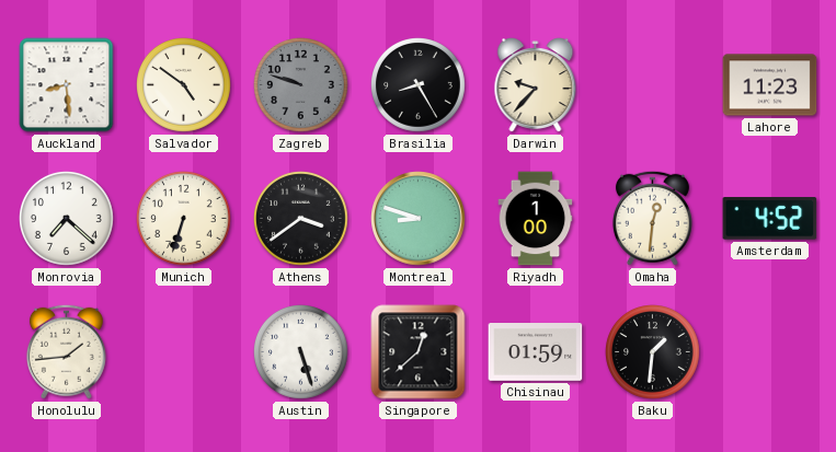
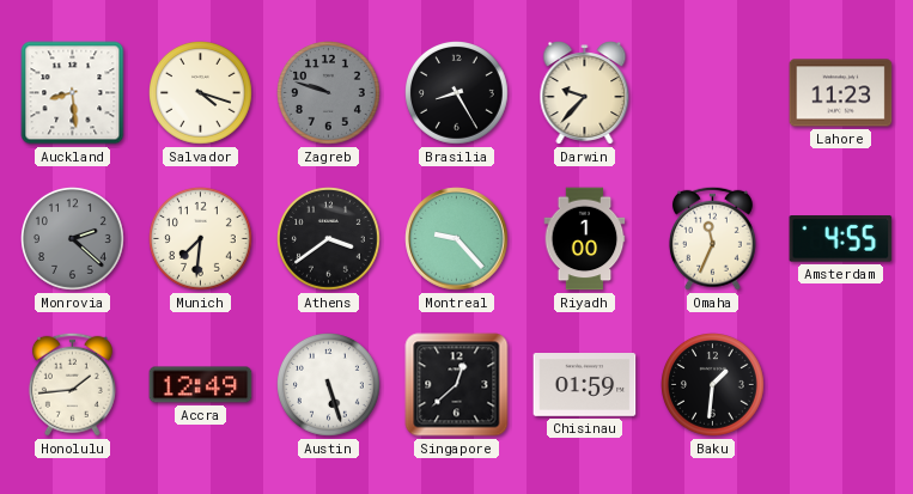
Salvador: 4:51 -> 4:18 (201, 93)
Monrovia: 7:22 -> 2:22 (73, 239)
Monrovia dial: white -> grey (73, 239)
Munich: 6:33 -> 7:31 (201, 239)
Montreal: 8:48 -> 9:23 (457, 239)
Omaha: 12:31 -> 11:34 (712, 238)
Amsterdam: 4:52 -> 4:55 (841, 239)
Accra: none -> 12:49 (201, 385)
